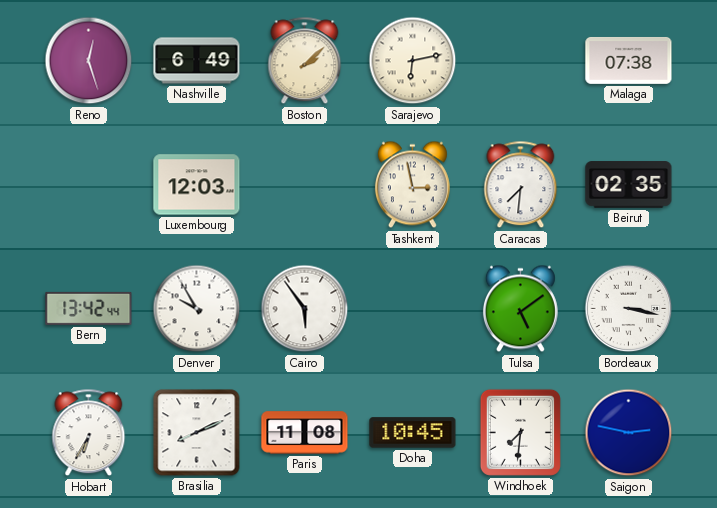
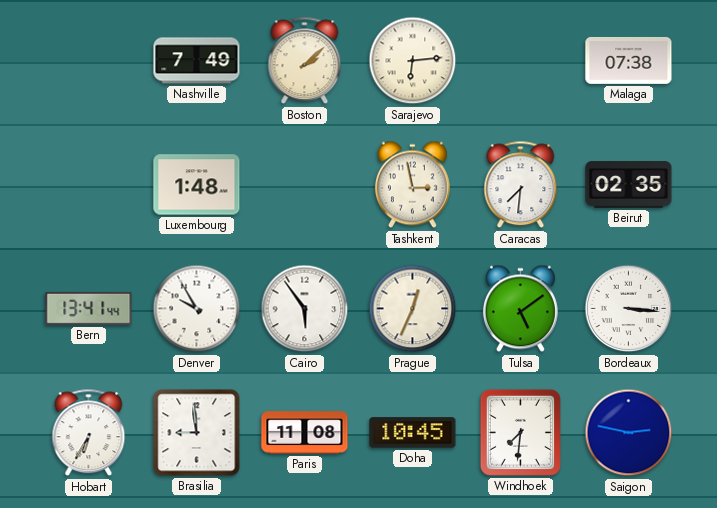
Reno: 12:27 -> none (89, 61)
Nashville: 6:49 -> 7:49 (197, 61)
Sarajevo: 6:13 -> 6:14 (413, 61)
Luxembourg: 12:03 -> 1:48 (197, 185)
Bern: 13:42 -> 13:41 (89, 308)
Prague: none -> 12:34 (413, 309)
Bordeaux: 3:17 -> 3:16 (629, 309)
Brasilia: 8:11 -> 8:59 (197, 433)
